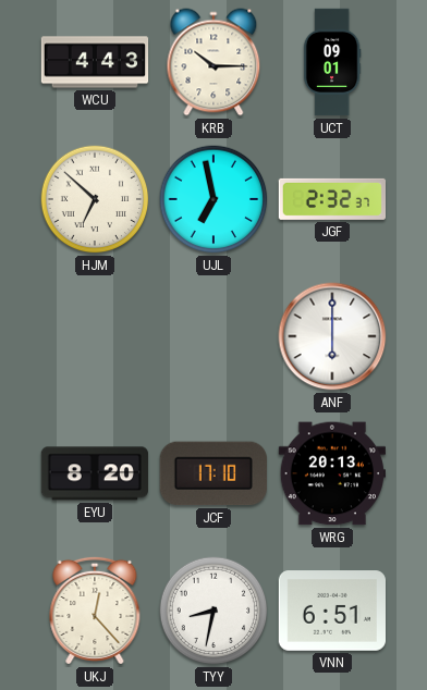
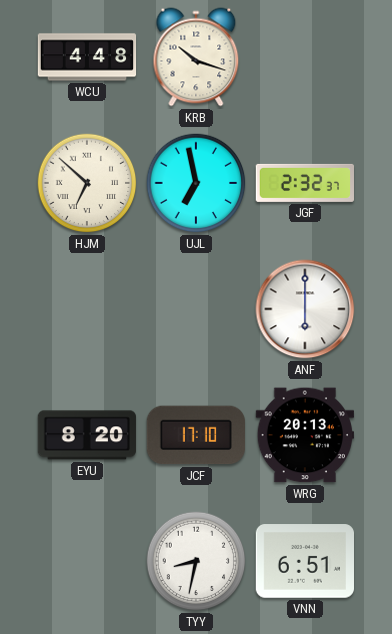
WCU: 4:43 -> 4:48 (87, 57)
KRB: 10:15 -> 10:18 (196, 57)
UCT: 09:01 -> none (332, 62)
UKJ: 12:23 -> none (95, 611)
